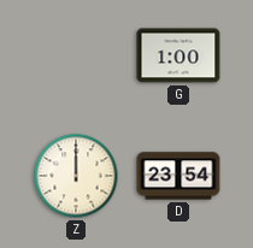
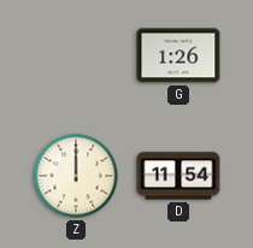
G: 1:00 -> 1:26 (178, 55)
D: 23:54 -> 11:54 (178, 176)
